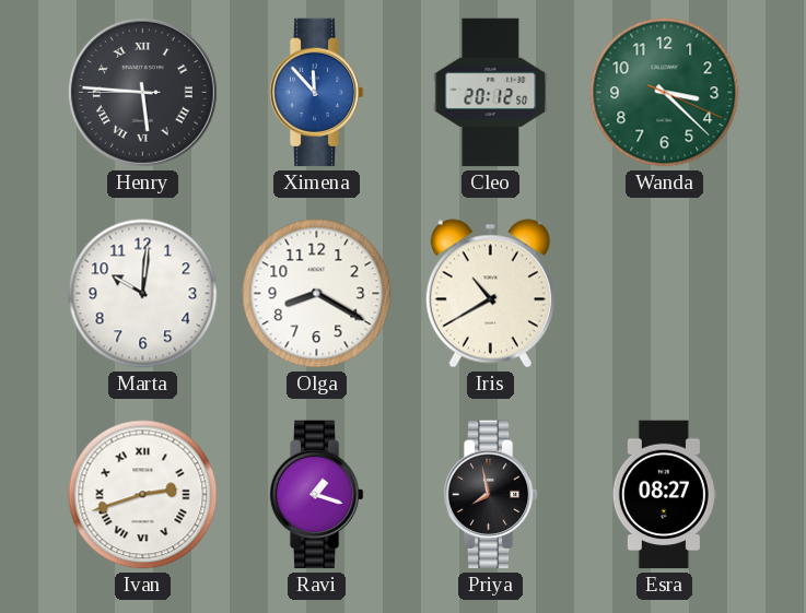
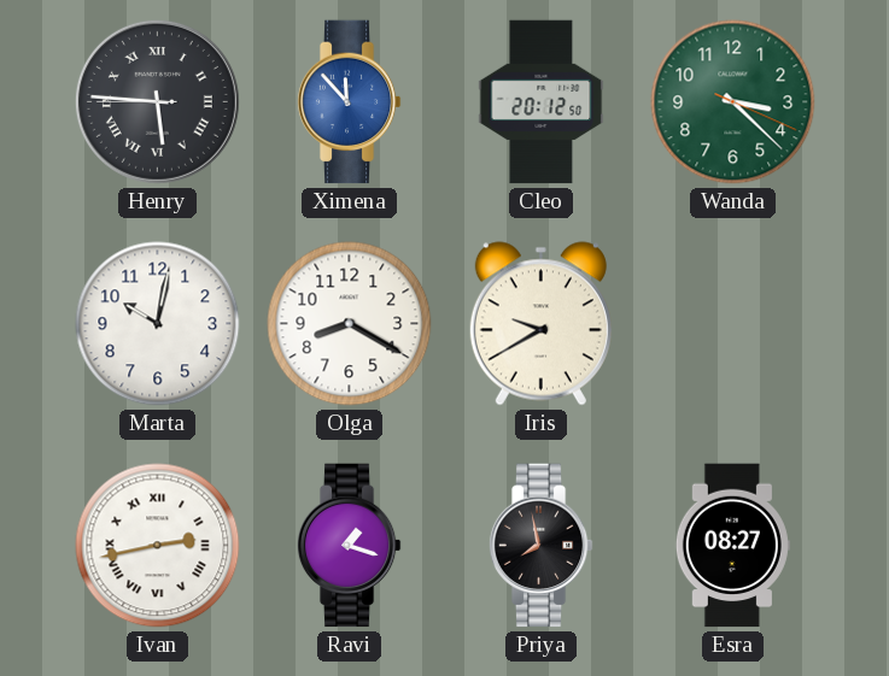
Marta: 10:01 -> 10:02 (158, 324)
Iris: 10:40 -> 9:40 (540, 324)
Ivan: 2:42 -> 2:43 (158, 546)
